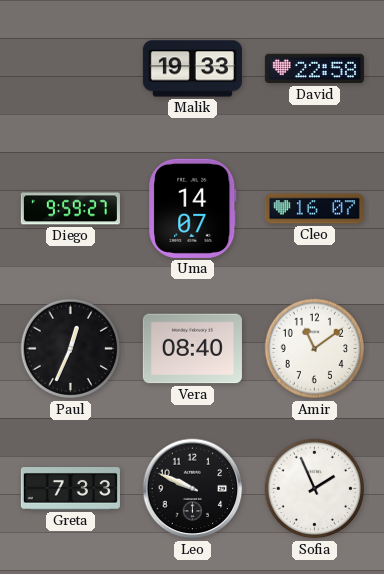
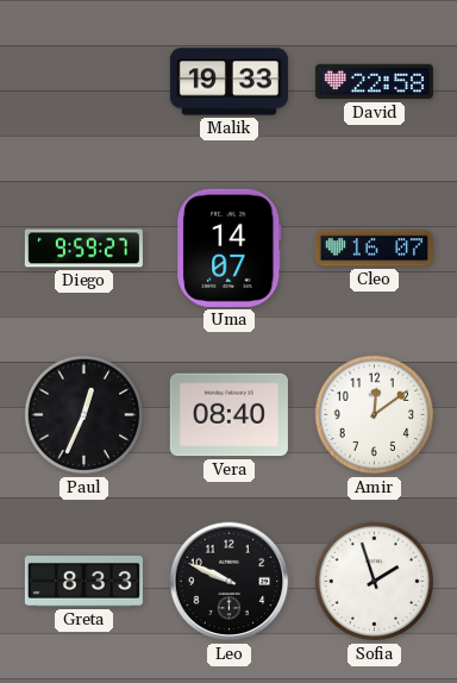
Amir: 11:09 -> 12:09 (375, 415)
Greta: 7:33 -> 8:33 (83, 582)
Sofia: 1:56 -> 1:57 (375, 582)
